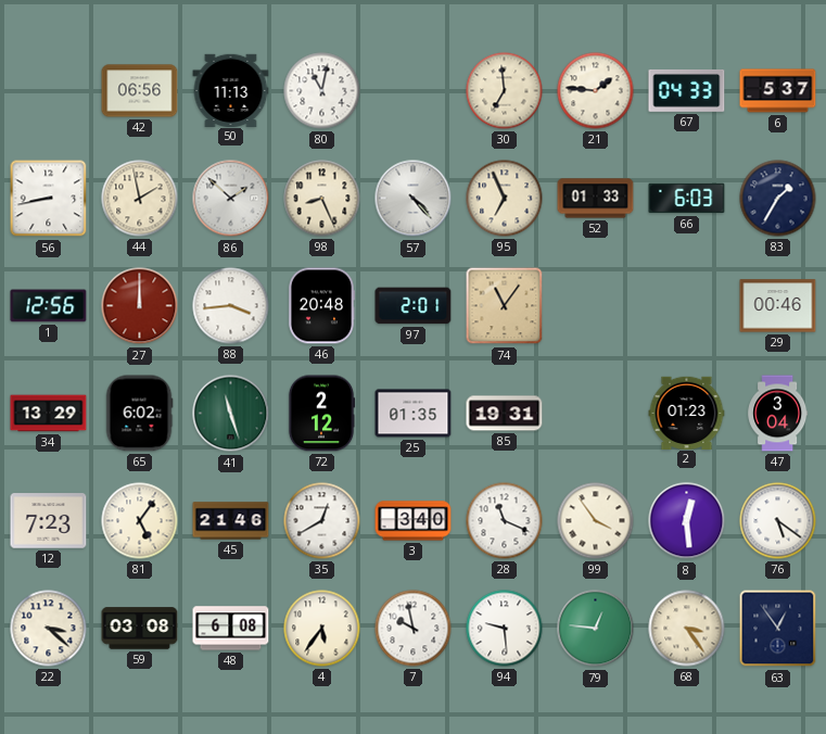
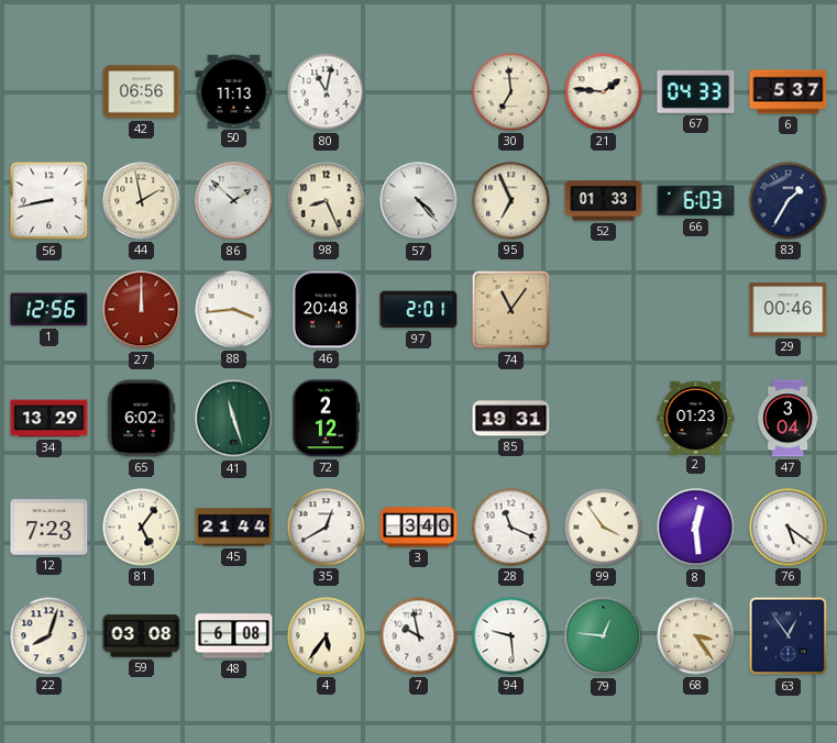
25: 01:35 -> none (414, 414)
45: 21:46 -> 21:44 (234, 528)
22: 3:22 -> 8:03 (49, 636)
